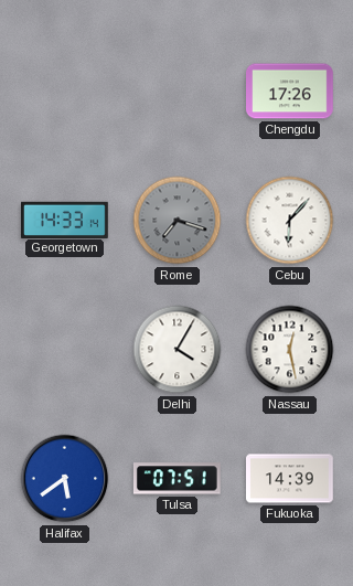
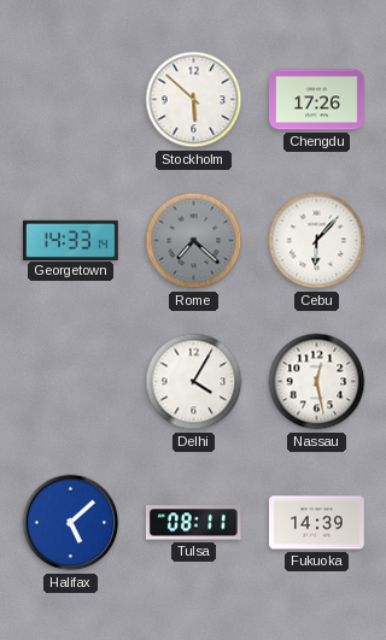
Stockholm: none -> 5:52 (194, 100)
Rome: 7:18 -> 7:22 (194, 241)
Halifax: 5:39 -> 5:08 (71, 523)
Tulsa: 07:51 -> 08:11 (193, 523)
